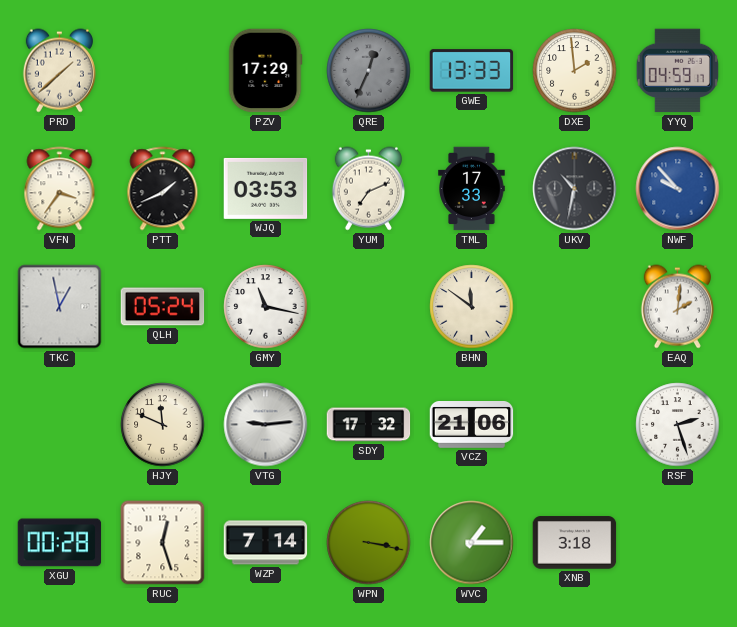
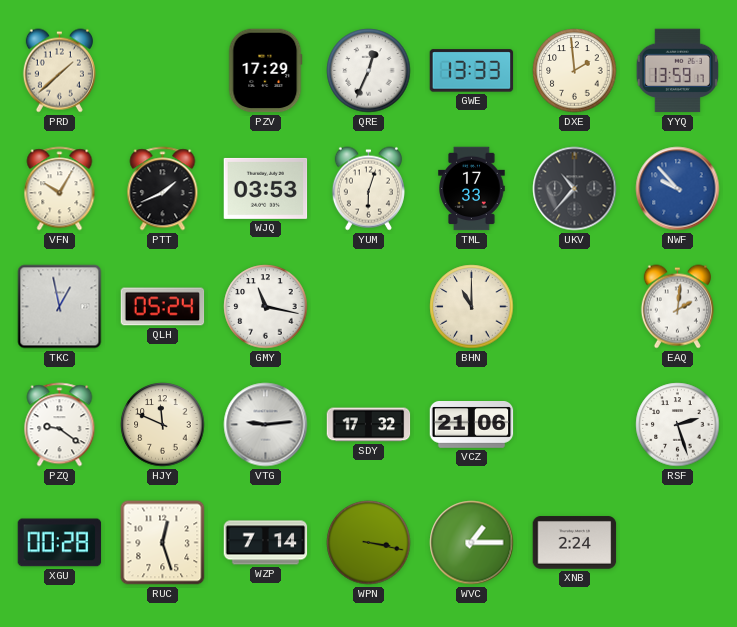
QRE dial: grey -> white (369, 71)
YYQ: 04:59 -> 13:59 (677, 71)
VFN: 3:36 -> 10:05 (60, 189)
YUM: 7:11 -> 6:03 (368, 189)
UKV: 10:32 -> 10:37 (575, 189)
BHN: 11:51 -> 11:00 (472, 307)
PZQ: none -> 9:21 (60, 425)
XNB: 3:18 -> 2:24 (575, 543)
